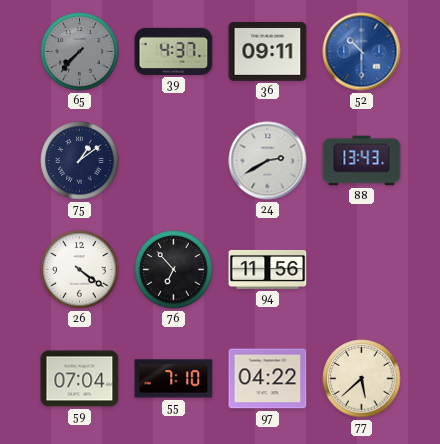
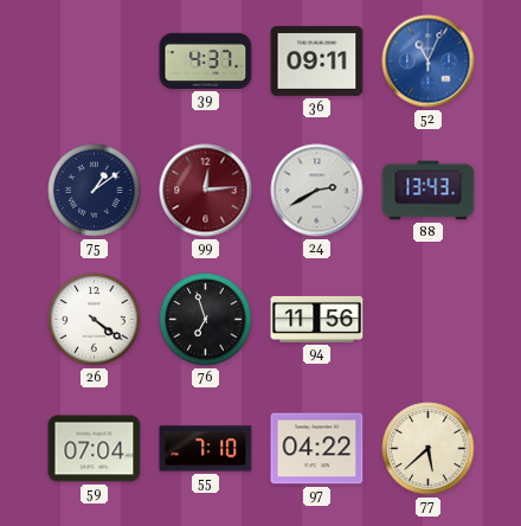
65: 7:37 -> none (80, 52)
52: 10:30 -> 11:04 (429, 62)
99: none -> 12:14 (206, 191)
76: 6:53 -> 6:57 (206, 320)
